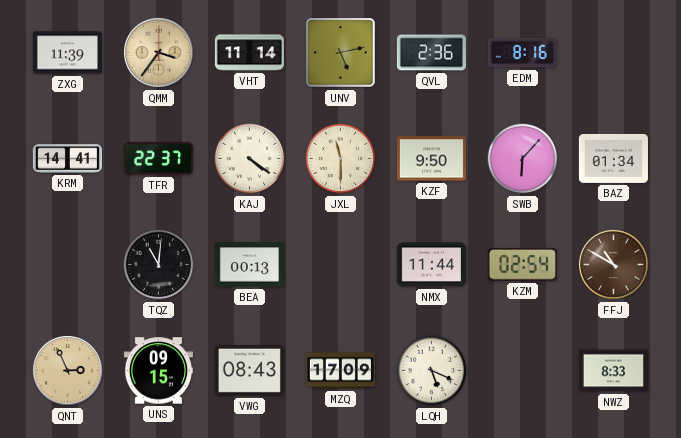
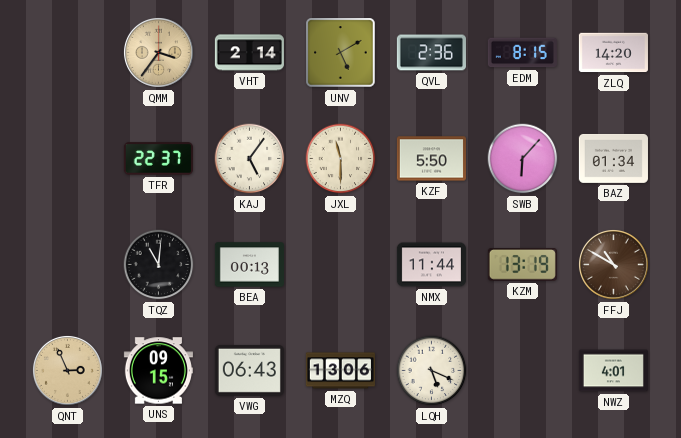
ZXG: 11:39 -> none (67, 53)
VHT: 11:14 -> 2:14 (249, 53)
UNV: 5:13 -> 5:10 (341, 53)
EDM: 8:16 -> 8:15 (522, 53)
ZLQ: none -> 14:20 (613, 53)
KRM: 14:41 -> none (67, 159)
KAJ: 4:21 -> 5:06 (250, 159)
KZF: 9:50 -> 5:50 (431, 159)
KZM: 02:54 -> 13:19 (522, 265)
VWG: 08:43 -> 06:43 (249, 370)
MZQ: 17:09 -> 13:06 (340, 371)
NWZ: 8:33 -> 4:01 (613, 371)
